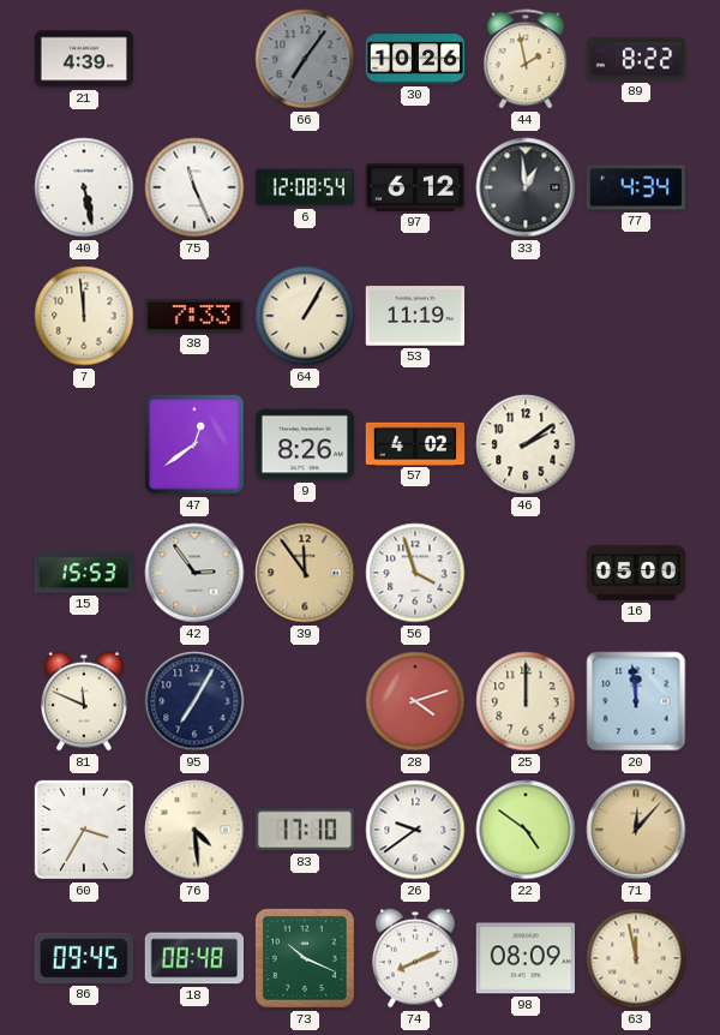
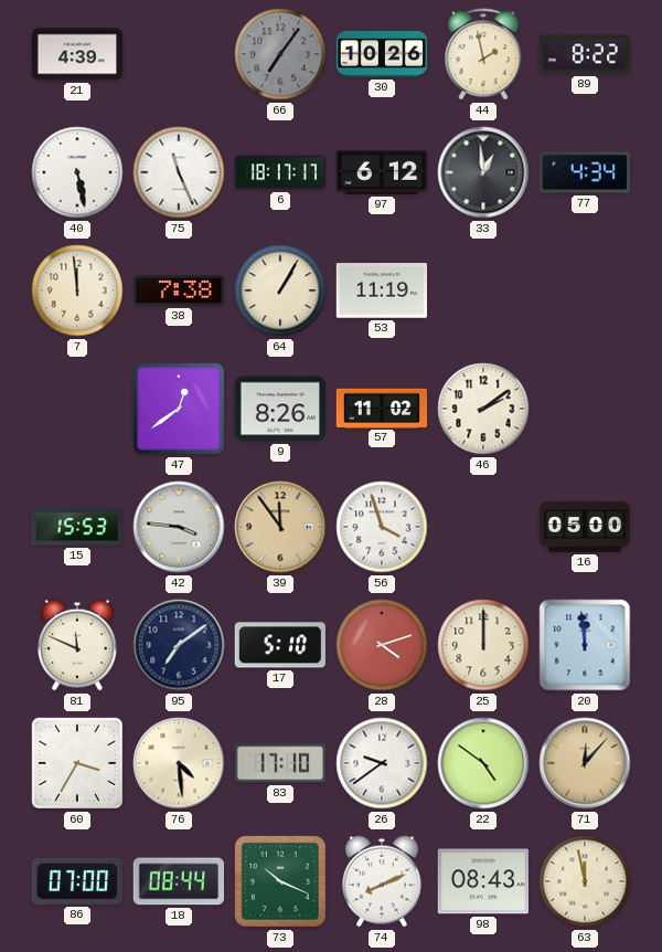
6: 12:08 -> 18:17 (279, 172)
38: 7:33 -> 7:38 (179, 290)
57: 4:02 -> 11:02 (382, 408)
42: 2:54 -> 3:46 (179, 527)
95: 7:05 -> 7:09 (179, 645)
17: none -> 5:10 (279, 645)
86: 09:45 -> 07:00 (76, 881)
18: 08:48 -> 08:44 (178, 881)
98: 08:09 -> 08:43 (482, 881)
